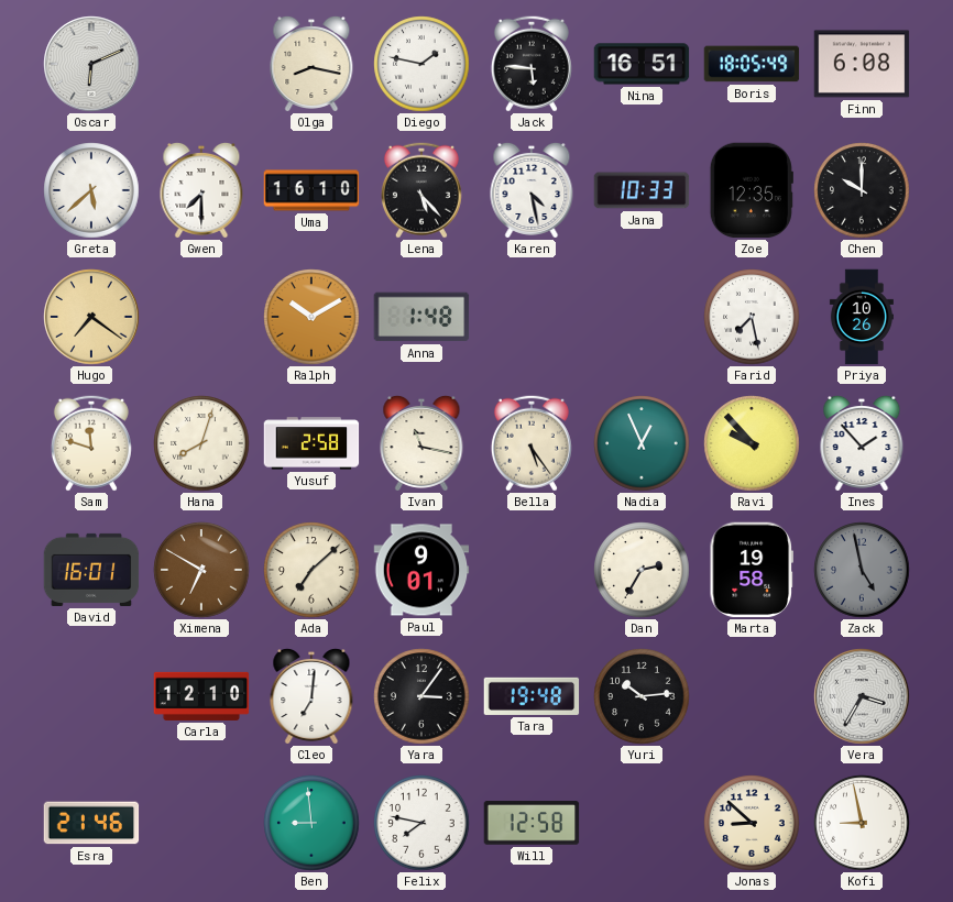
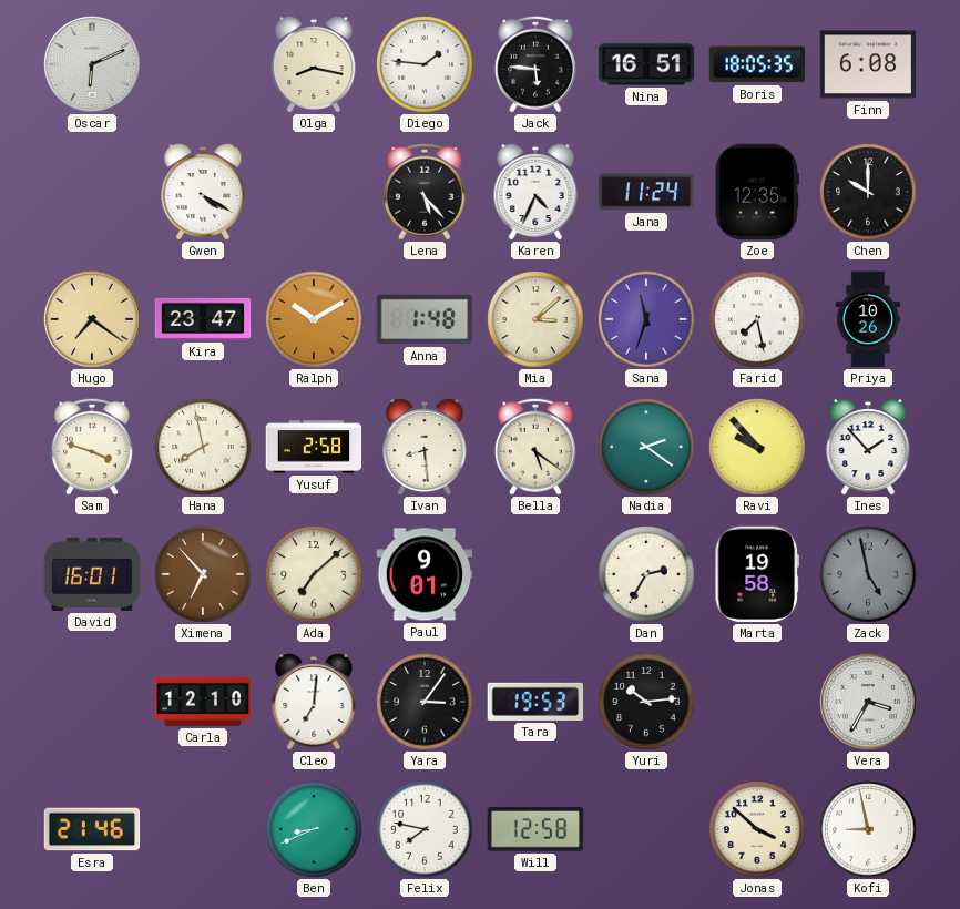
Diego: 1:47 -> 1:46 (425, 64)
Boris: 18:05:49 -> 18:05:35 (757, 64)
Greta: 5:38 -> none (91, 190)
Gwen: 7:30 -> 4:20 (203, 192)
Uma: 16:10 -> none (311, 190)
Karen: 4:28 -> 4:34 (535, 192)
Jana: 10:33 -> 11:24 (646, 192)
Kira: none -> 23:47 (203, 319)
Mia: none -> 3:08 (535, 319)
Sana: none -> 11:33 (646, 319)
Sam: 11:48 -> 3:48 (92, 447)
Hana: 8:03 -> 7:58 (203, 447)
Ivan: 11:17 -> 8:29 (425, 447)
Bella: 5:24 -> 5:21 (535, 447)
Nadia: 12:56 -> 2:21 (646, 447)
Ximena: 6:50 -> 6:53 (203, 574)
Tara: 19:48 -> 19:53 (535, 702)
Ben: 8:59 -> 8:41 (314, 829)
Jonas: 8:52 -> 3:52 (757, 829)
